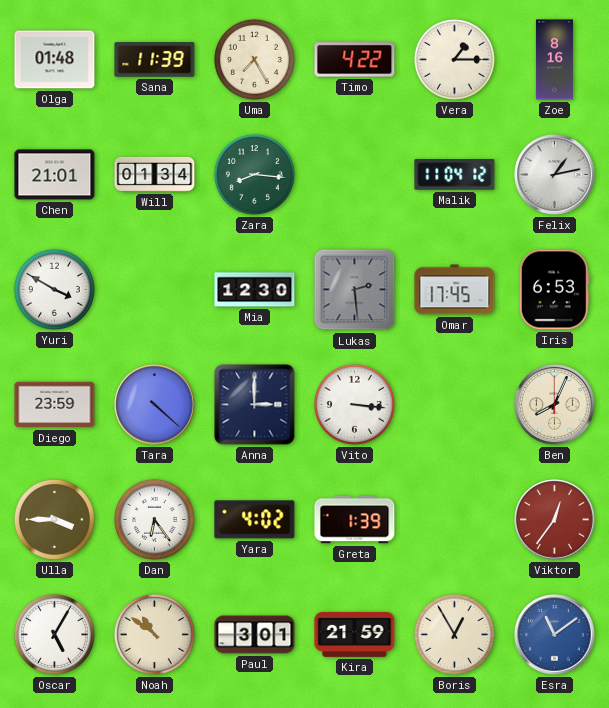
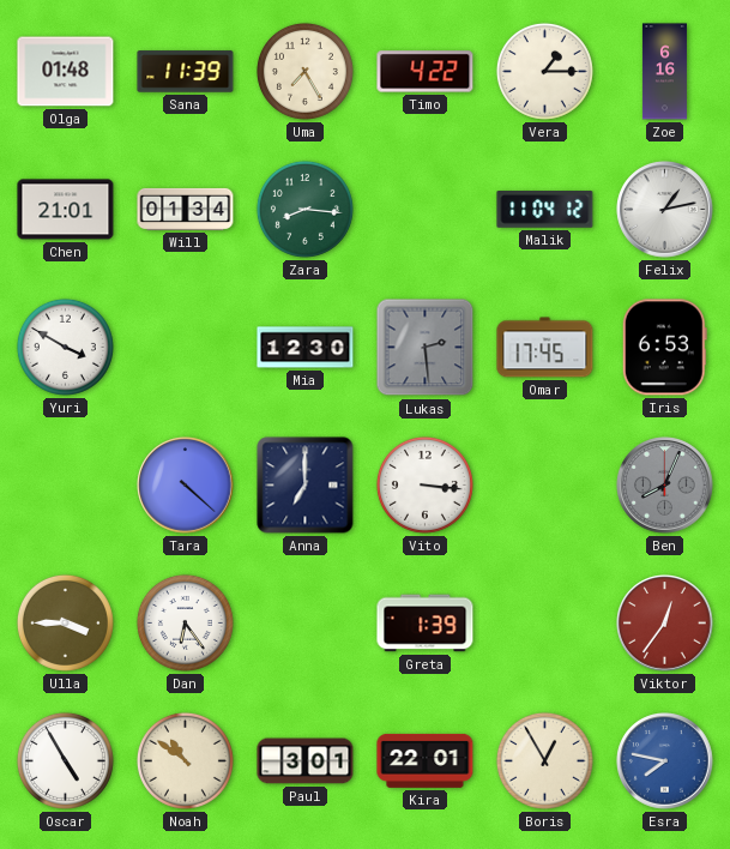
Zoe: 8:16 -> 6:16 (664, 72)
Diego: 23:59 -> none (55, 405)
Anna: 3:00 -> 7:00 (306, 486)
Ben dial: cream -> grey (665, 486)
Yara: 4:02 -> none (255, 520)
Oscar: 5:05 -> 4:55 (65, 760)
Kira: 21:59 -> 22:01 (426, 760)
Esra: 11:09 -> 7:47 (665, 761)
